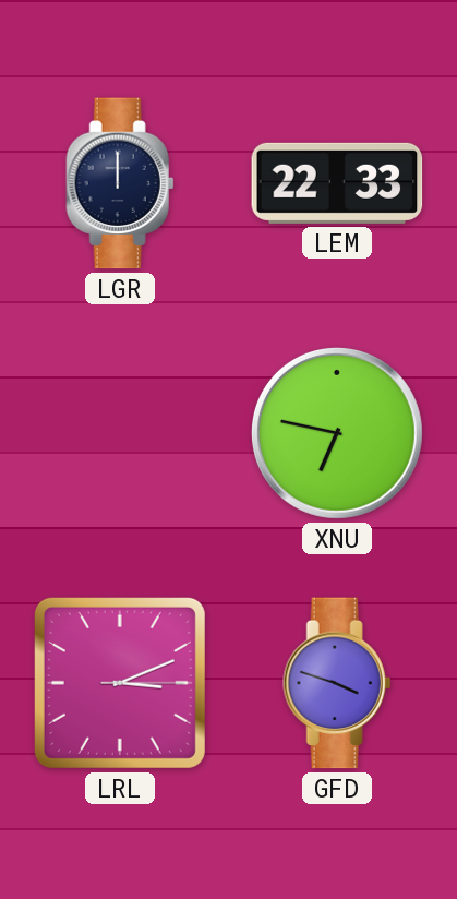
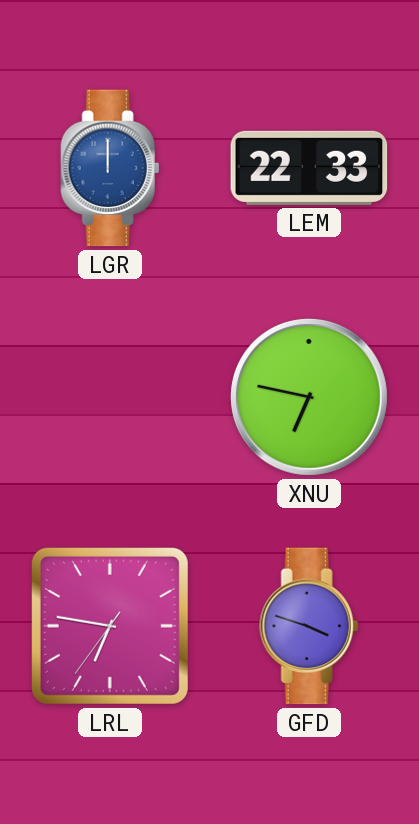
LGR dial: navy -> blue (110, 168)
LRL: 3:11 -> 6:46 (110, 626)
